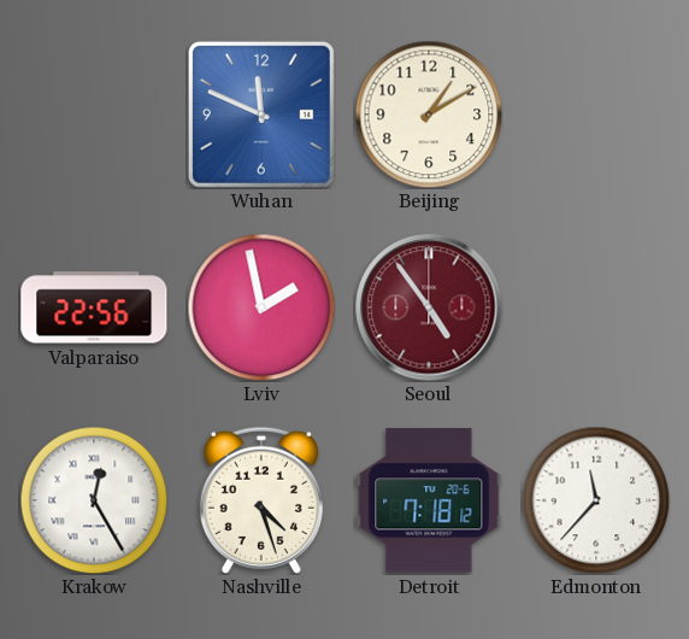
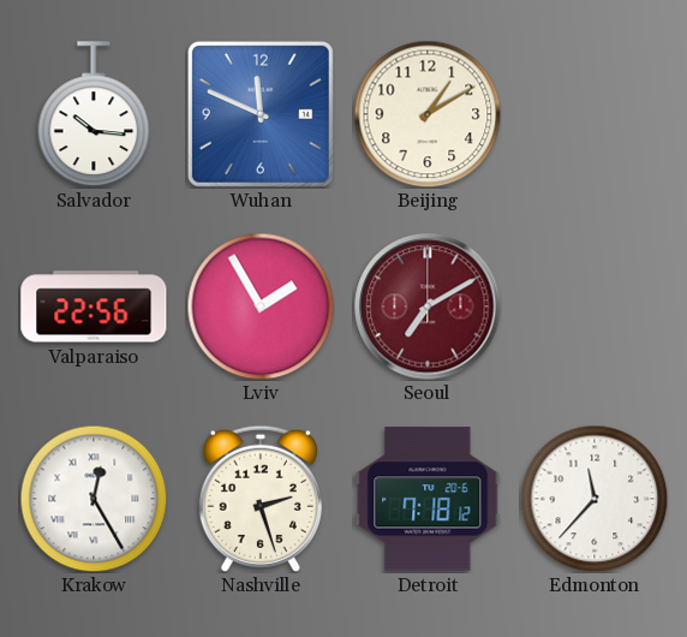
Salvador: none -> 10:16 (94, 114)
Lviv: 1:58 -> 1:55 (261, 306)
Seoul: 4:54 -> 7:10 (428, 306)
Nashville: 4:27 -> 2:27 (261, 499)
